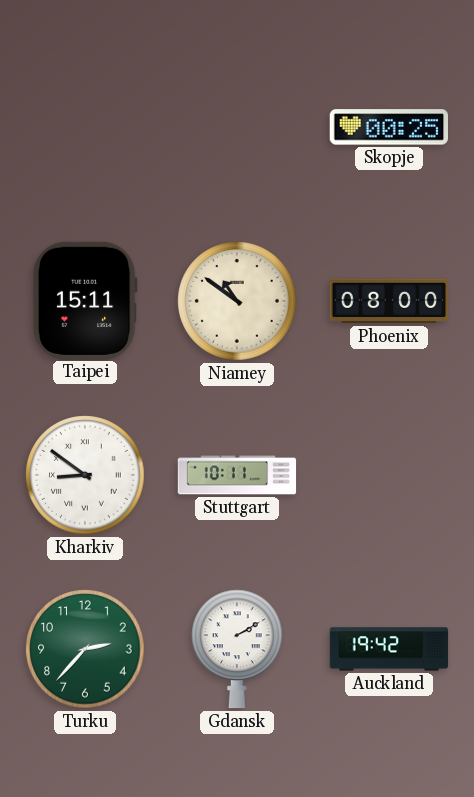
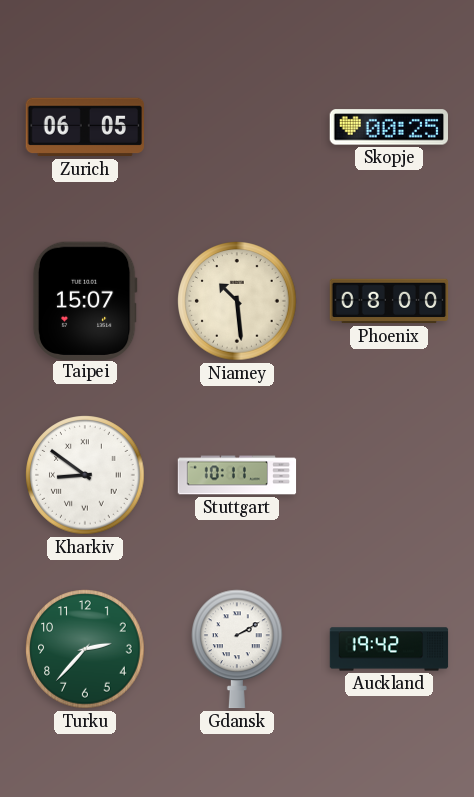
Zurich: none -> 06:05 (84, 127)
Taipei: 15:11 -> 15:07 (85, 300)
Niamey: 10:51 -> 10:29 (237, 301)
